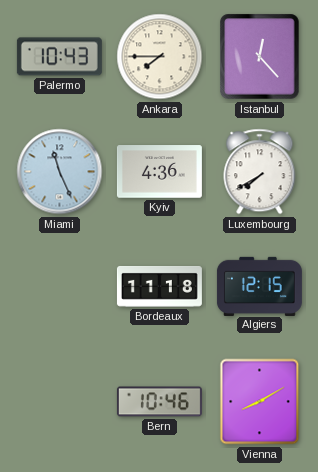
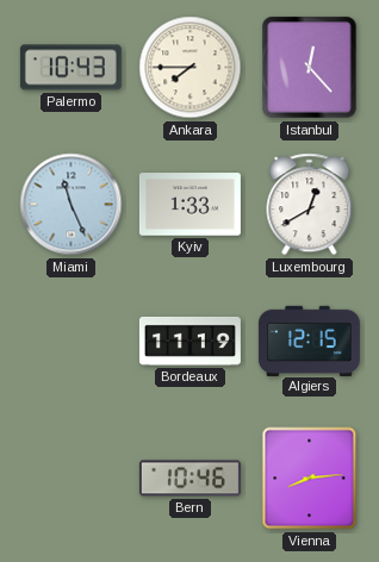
Kyiv: 4:36 -> 1:33 (189, 205)
Luxembourg: 7:40 -> 12:40 (310, 205)
Bordeaux: 11:18 -> 11:19 (189, 341)
Vienna: 8:10 -> 8:14 (310, 479)
